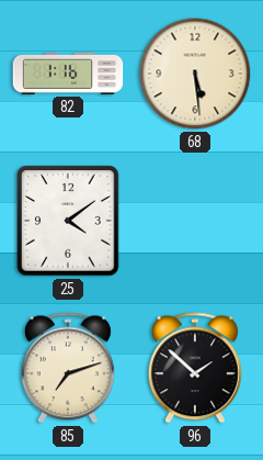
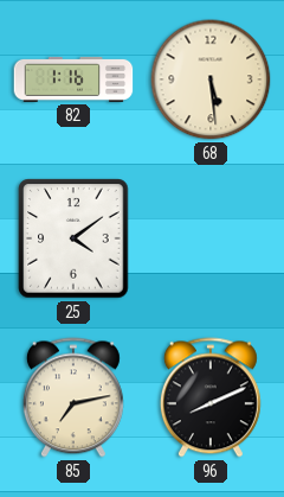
85: 7:12 -> 7:13 (73, 397)
96: 1:52 -> 8:11 (211, 397)
